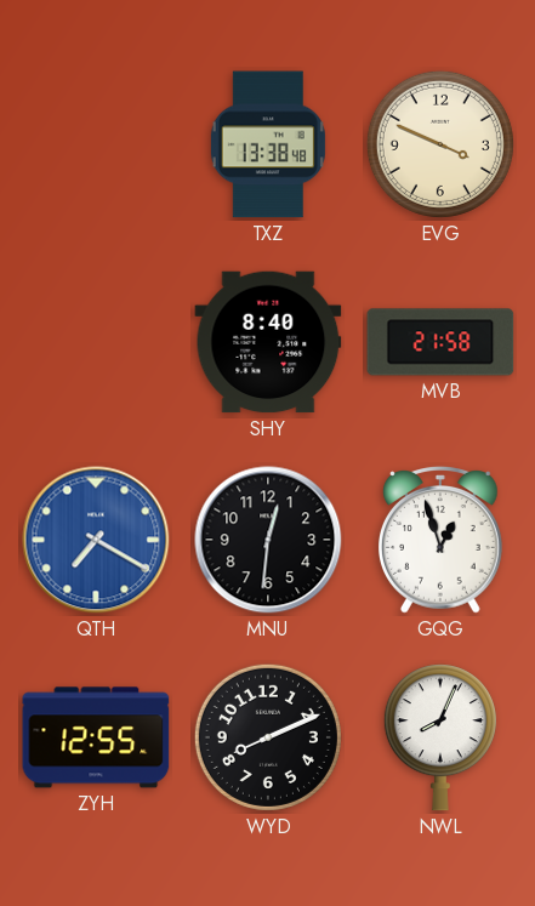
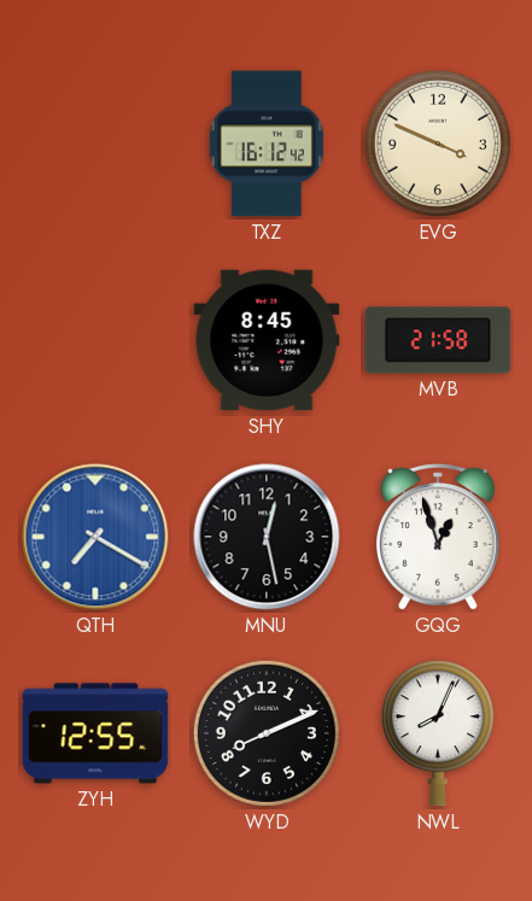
TXZ: 13:38 -> 16:12 (267, 144)
SHY: 8:40 -> 8:45 (267, 340)
MNU: 12:31 -> 12:28 (267, 537)
